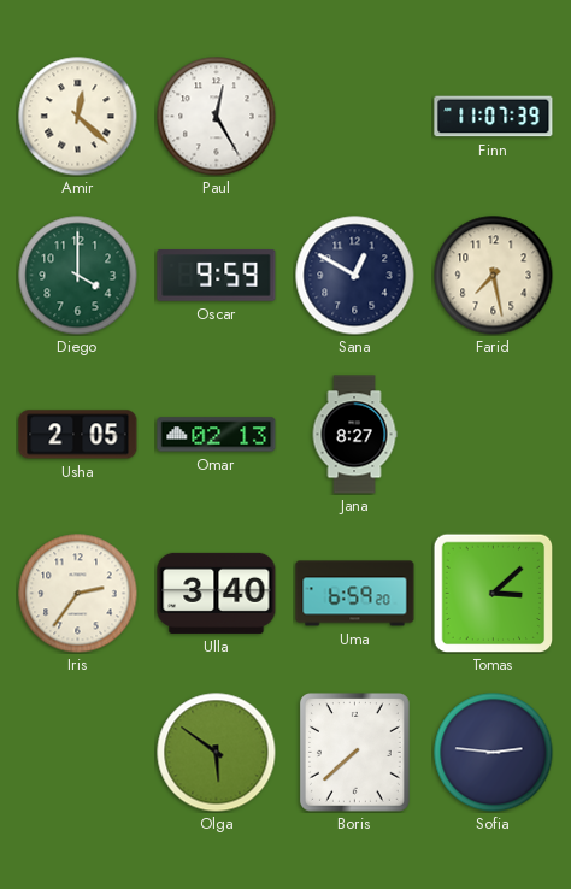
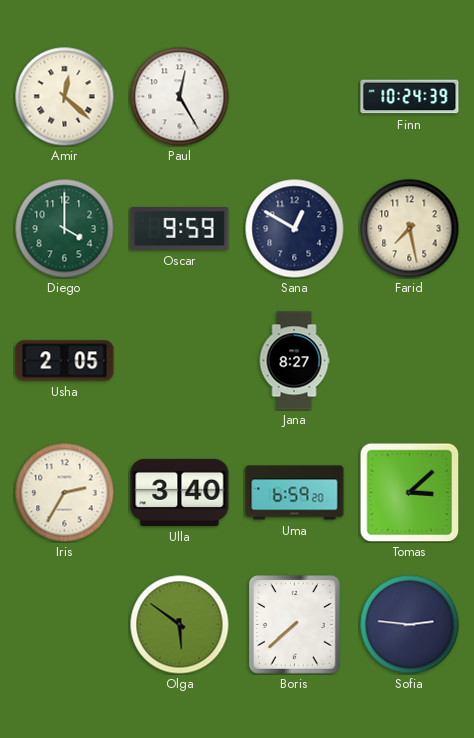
Finn: 11:07 -> 10:24 (410, 97)
Omar: 02:13 -> none (217, 435)
Iris: 2:36 -> 2:35 (65, 493)
